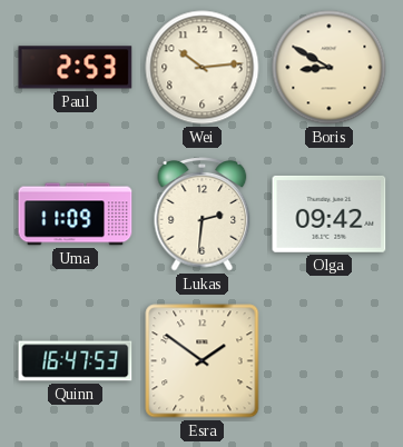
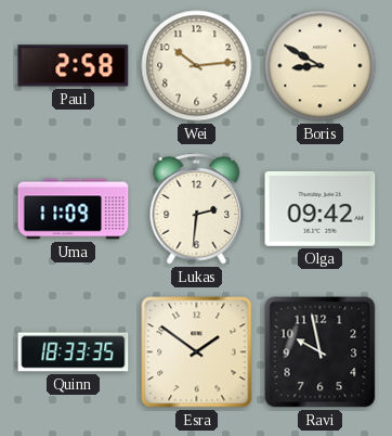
Paul: 2:53 -> 2:58 (74, 66)
Quinn: 16:47 -> 18:33 (74, 352)
Ravi: none -> 9:58 (321, 352)
